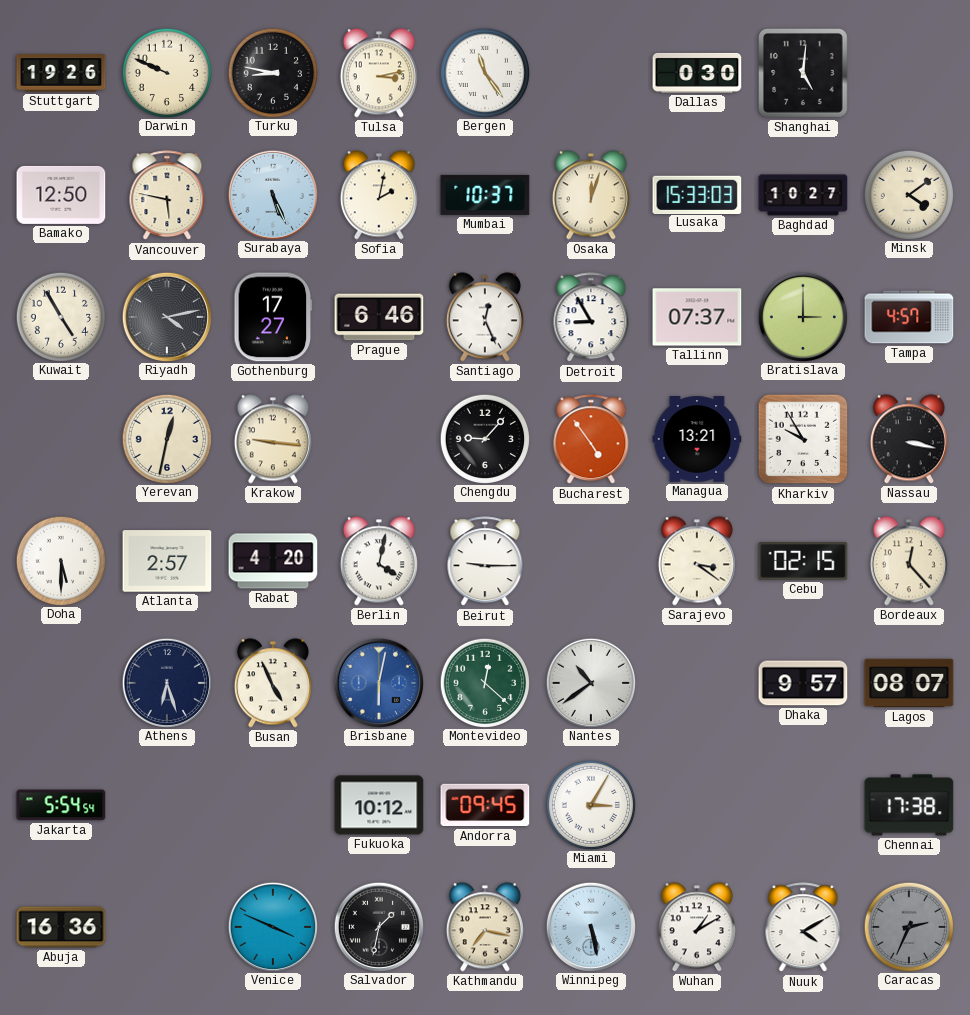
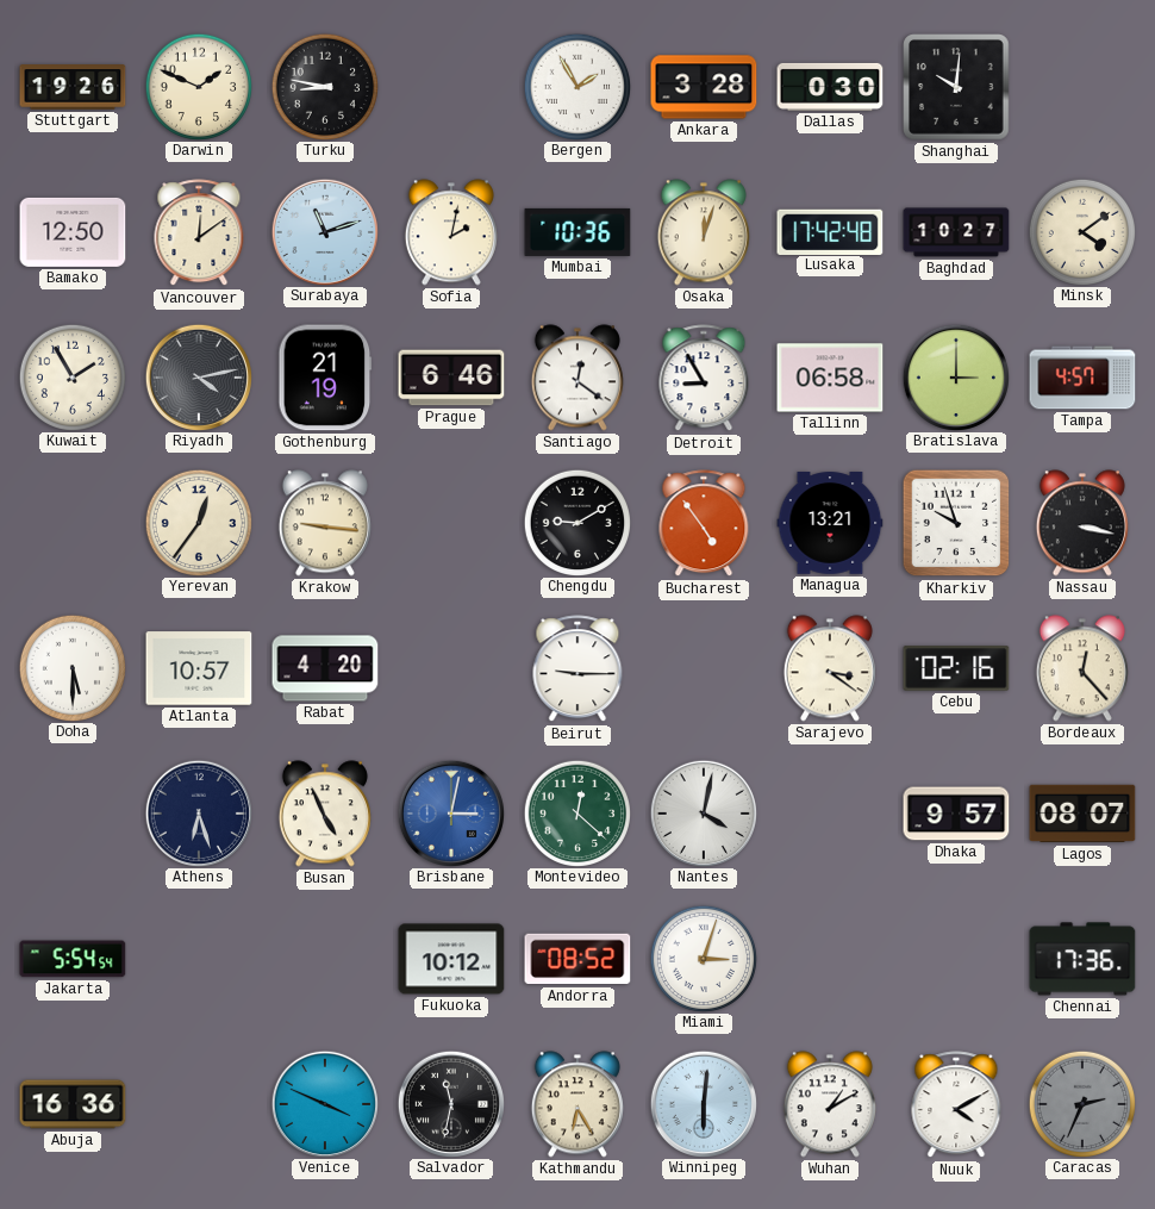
Darwin: 9:49 -> 1:49 (198, 86)
Tulsa: 3:13 -> none (379, 73)
Bergen: 11:24 -> 1:55 (576, 86)
Ankara: none -> 3:28 (704, 87)
Shanghai: 5:01 -> 10:01 (956, 87)
Vancouver: 5:47 -> 12:09 (199, 233)
Surabaya: 5:26 -> 11:12 (324, 231)
Mumbai: 10:37 -> 10:36 (577, 232)
Lusaka: 15:33 -> 17:42 (830, 231)
Kuwait: 4:55 -> 1:55 (71, 376)
Gothenburg: 17:27 -> 21:19 (325, 378)
Santiago: 12:26 -> 12:21 (577, 378)
Tallinn: 07:37 -> 06:58 (830, 378)
Yerevan: 12:32 -> 12:36 (198, 522)
Chengdu: 9:07 -> 9:10 (576, 522)
Kharkiv: 9:55 -> 9:57 (956, 523)
Atlanta: 2:57 -> 10:57 (199, 668)
Berlin: 4:02 -> none (379, 561)
Cebu: 02:15 -> 02:16 (956, 668)
Brisbane: 6:02 -> 3:02 (450, 812)
Nantes: 10:39 -> 4:02 (703, 812)
Andorra: 09:45 -> 08:52 (577, 959)
Miami: 3:05 -> 3:03 (703, 958)
Chennai: 17:38 -> 17:36 (1082, 959)
Salvador: 1:32 -> 11:32 (450, 1103)
Kathmandu: 7:17 -> 6:25 (577, 1104)
Winnipeg: 5:28 -> 6:01 (703, 1103)
